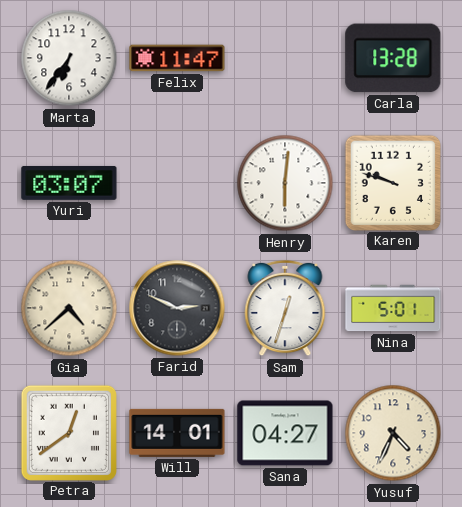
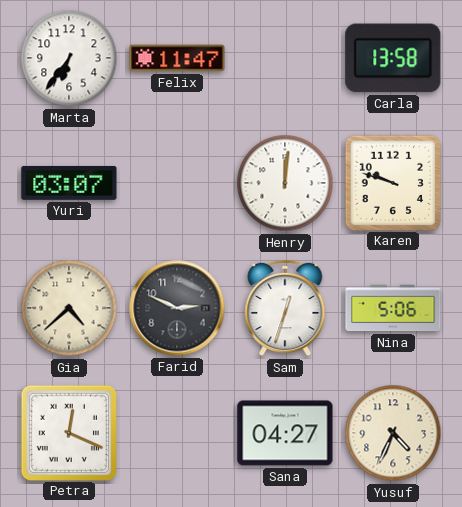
Carla: 13:28 -> 13:58 (393, 58)
Henry: 6:01 -> 12:01 (285, 183)
Nina: 5:01 -> 5:06 (393, 308)
Petra: 12:39 -> 12:19 (68, 432)
Will: 14:01 -> none (177, 433)
